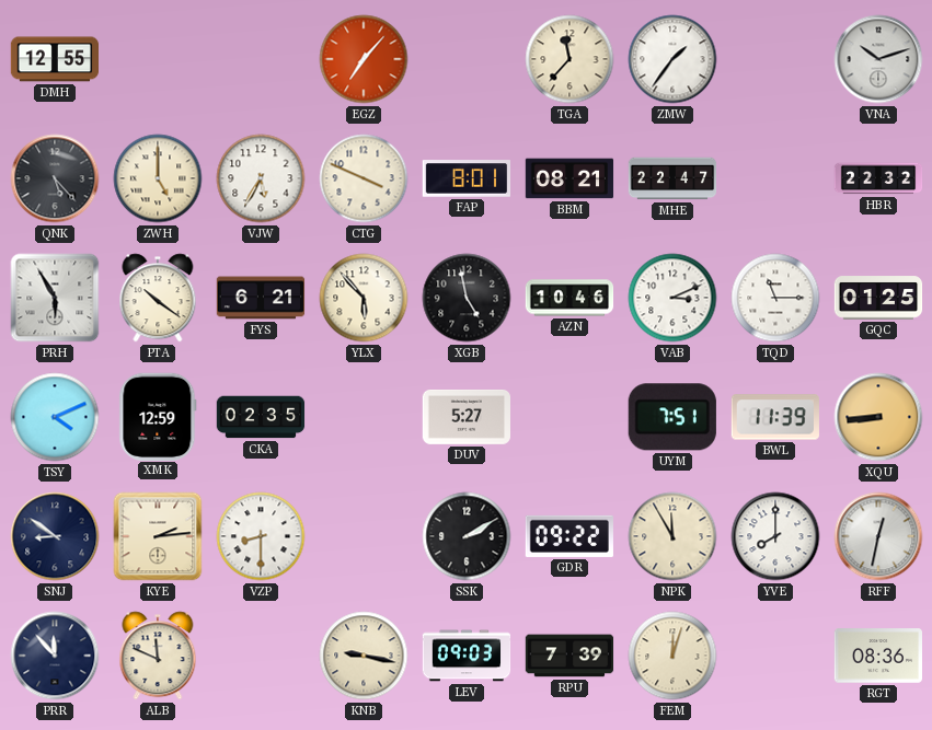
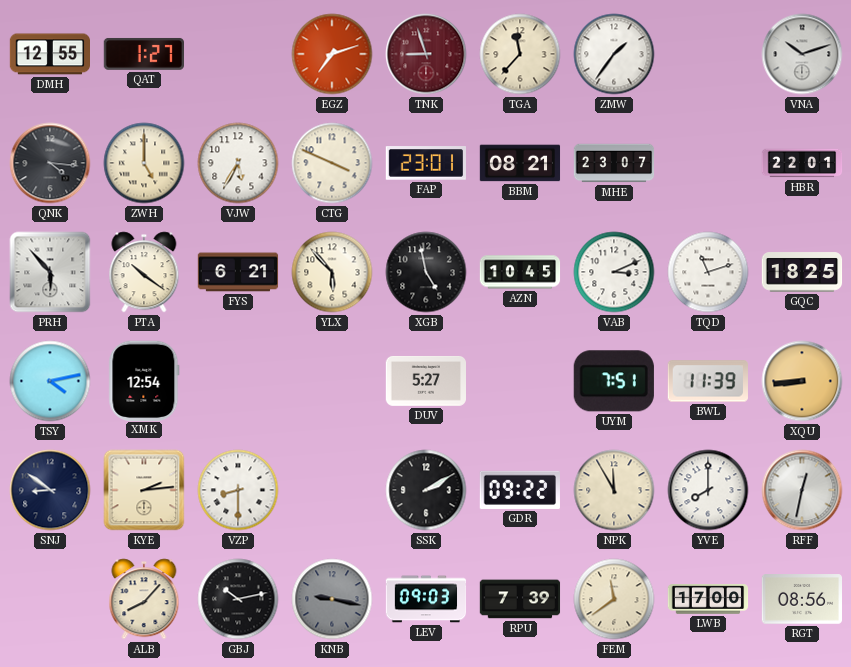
QAT: none -> 1:27 (143, 54)
EGZ: 7:07 -> 7:12 (332, 54)
TNK: none -> 8:57 (426, 54)
QNK: 5:23 -> 4:16 (50, 163)
FAP: 8:01 -> 23:01 (425, 163)
MHE: 22:47 -> 23:07 (614, 163)
HBR: 22:32 -> 22:01 (802, 163)
PRH: 5:55 -> 5:53 (50, 272)
AZN: 10:46 -> 10:45 (520, 272)
TQD: 11:15 -> 11:12 (708, 272)
GQC: 01:25 -> 18:25 (802, 272)
TSY: 4:11 -> 4:13 (50, 381)
XMK: 12:59 -> 12:54 (144, 380)
CKA: 02:35 -> none (261, 417)
PRR: 11:53 -> none (55, 656)
ALB: 11:49 -> 8:07 (144, 599)
GBJ: none -> 10:13 (238, 599)
KNB dial: cream -> grey (332, 599)
FEM: 12:03 -> 11:39 (614, 599)
LWB: none -> 17:00 (708, 599)
RGT: 08:36 -> 08:56 (801, 599)
